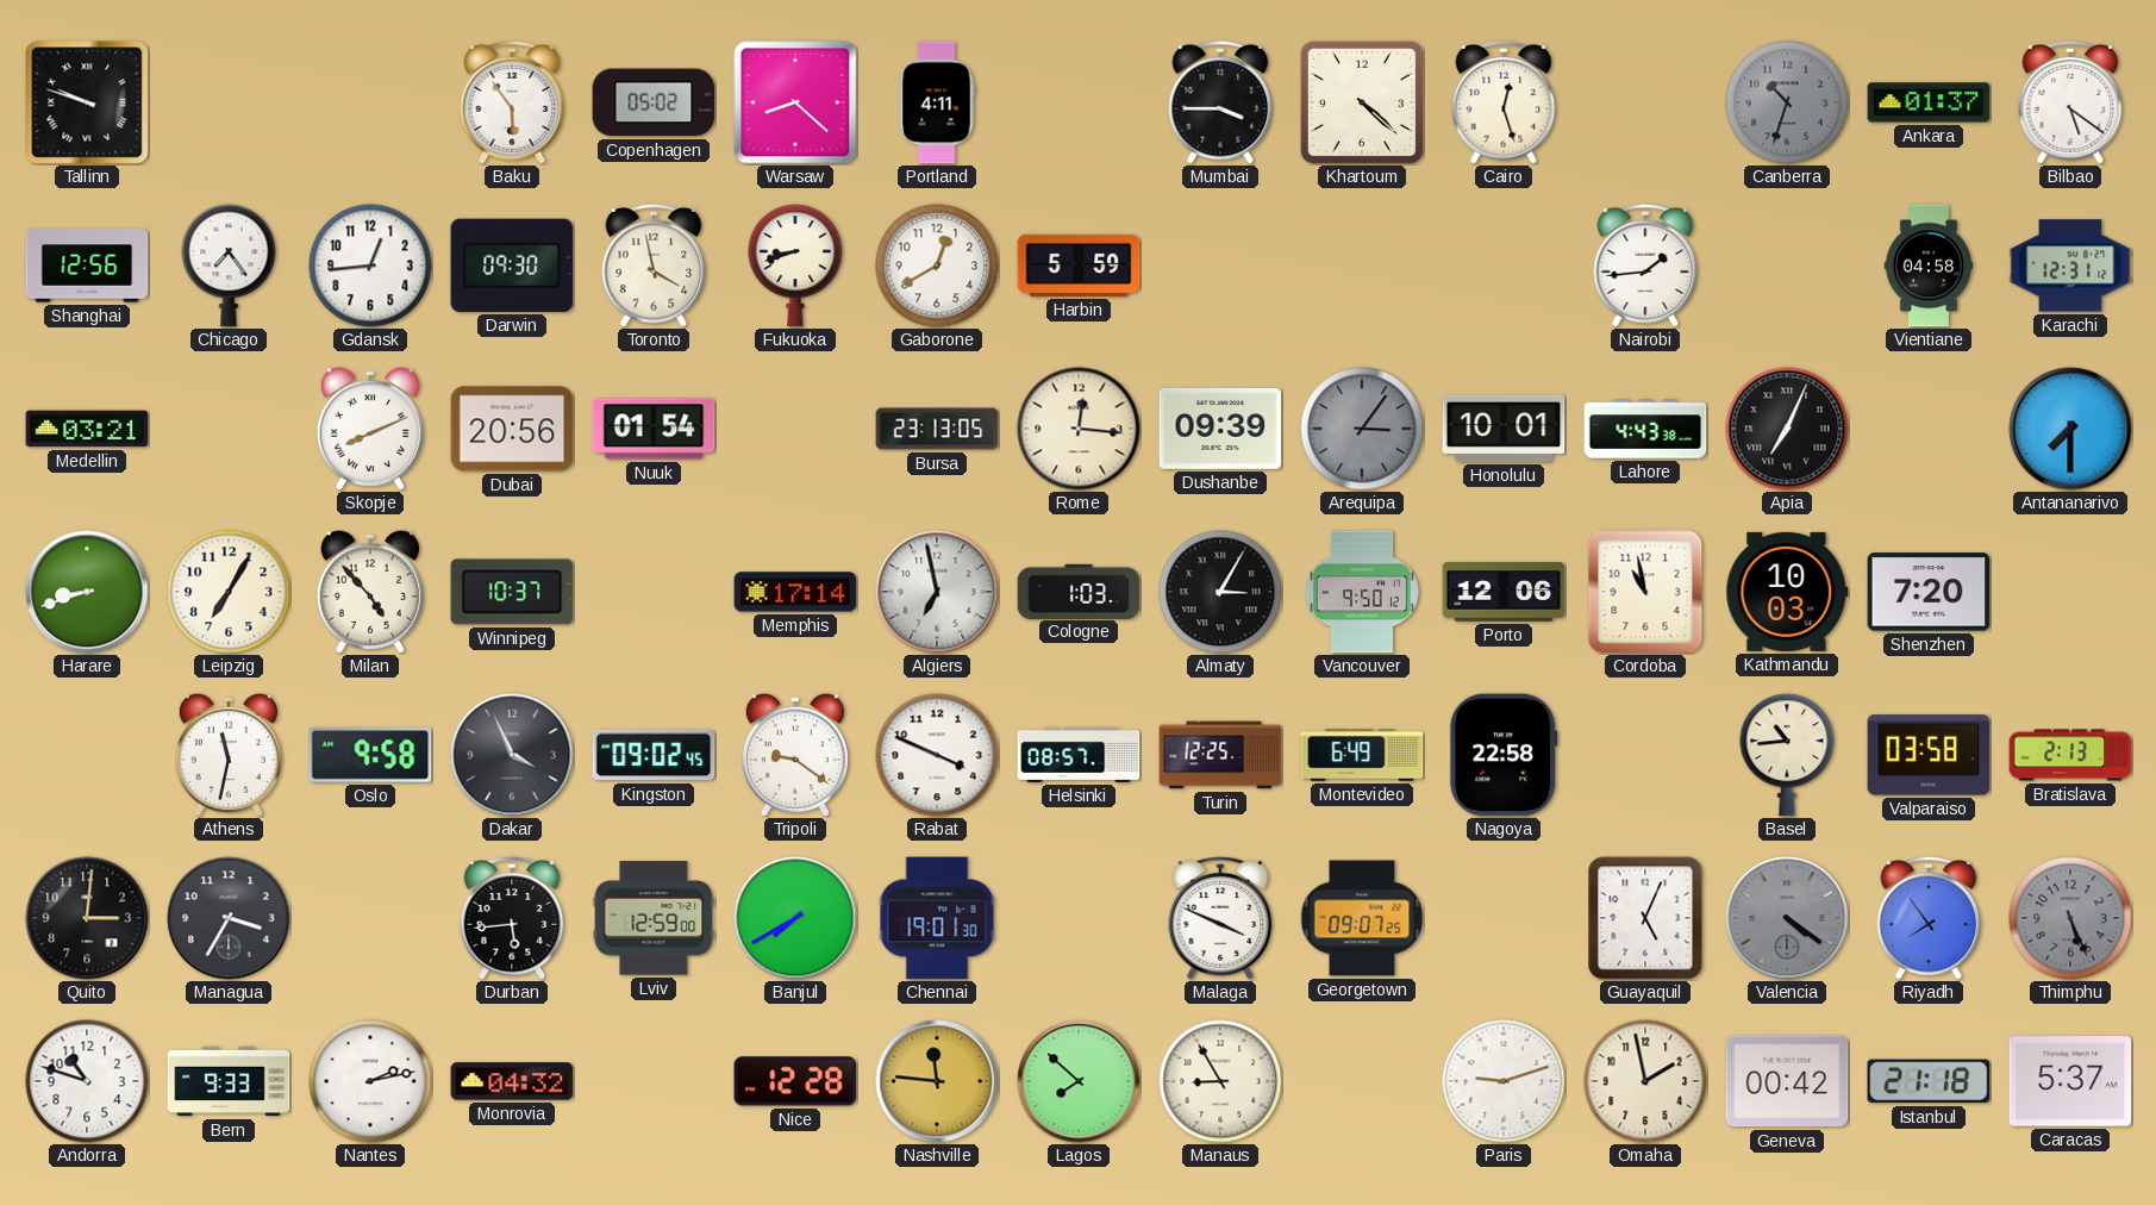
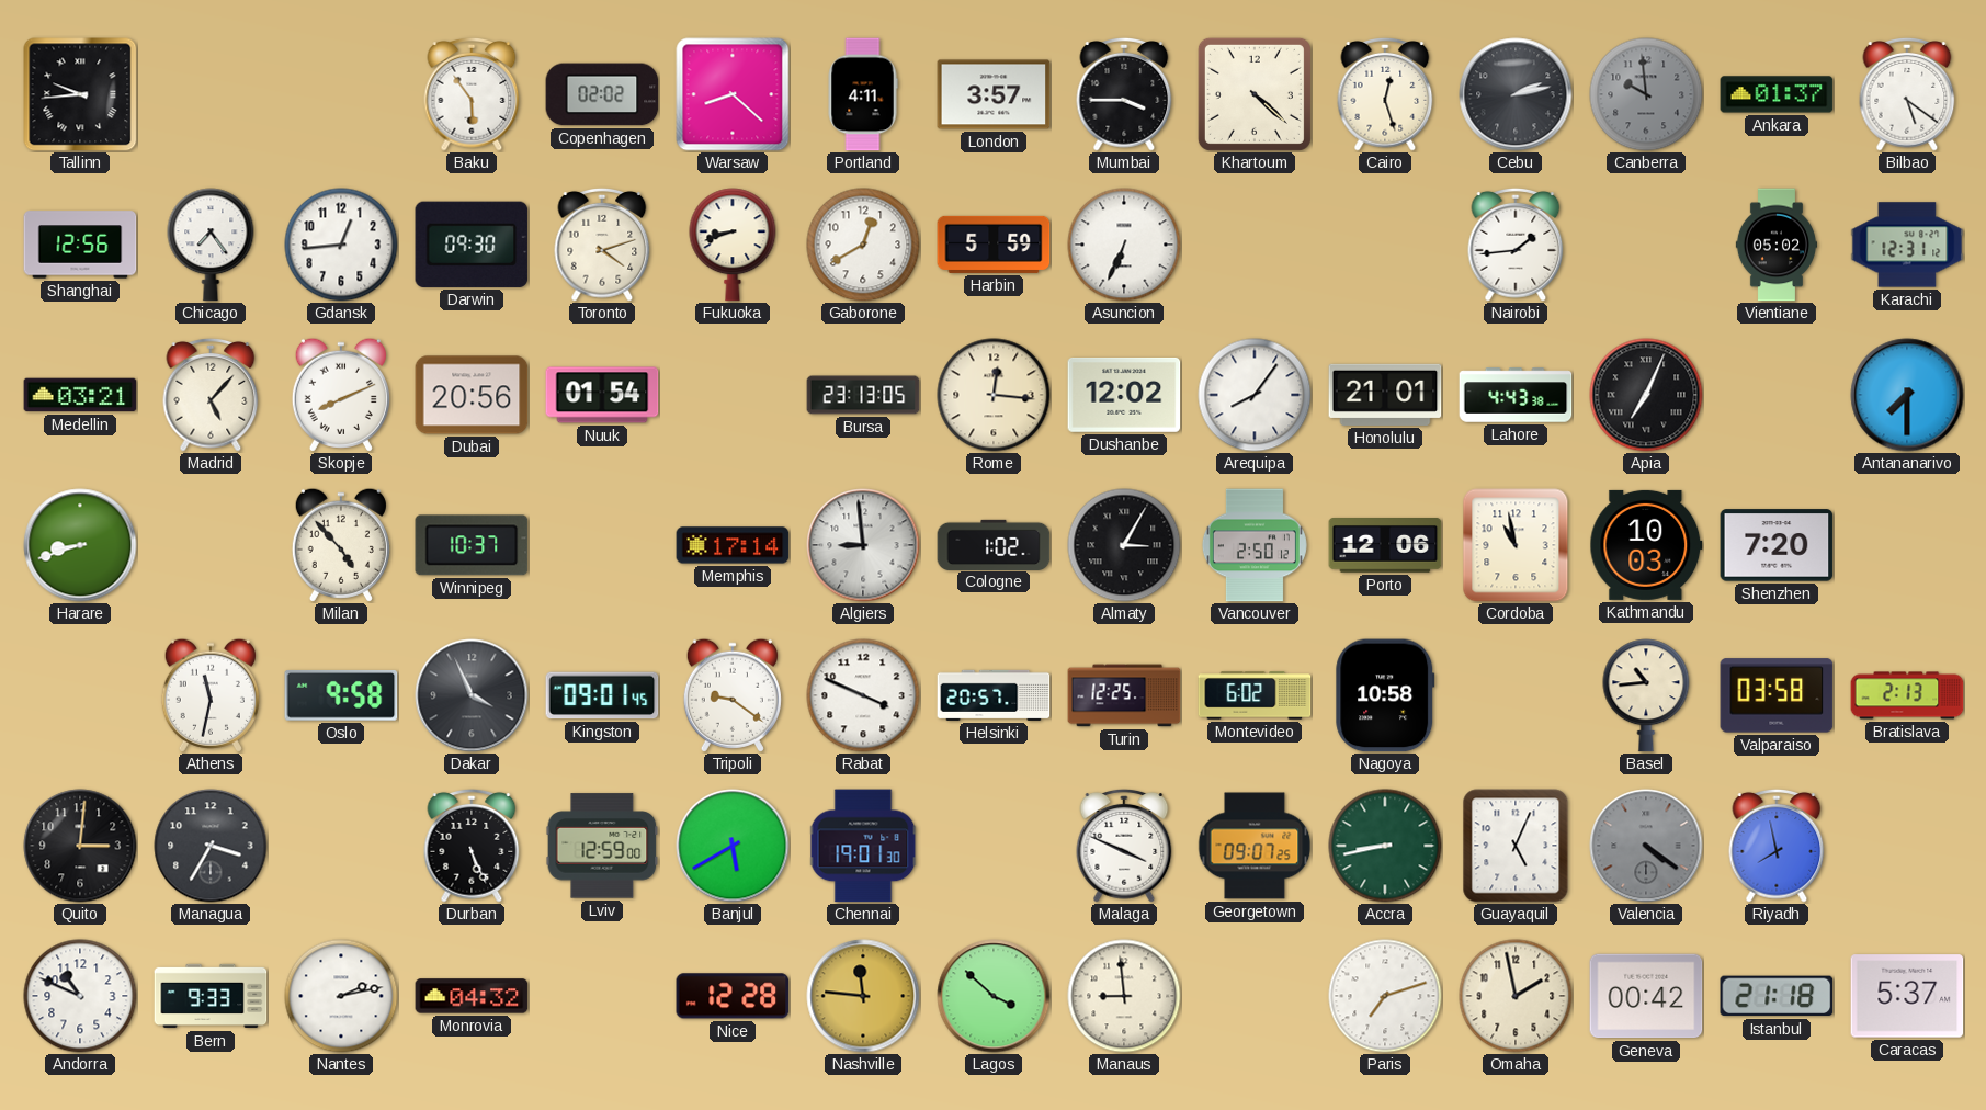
Tallinn: 9:48 -> 9:44 (80, 94)
Copenhagen: 05:02 -> 02:02 (602, 94)
London: none -> 3:57 (994, 94)
Cebu: none -> 2:13 (1516, 94)
Canberra: 10:33 -> 9:59 (1646, 94)
Toronto: 3:58 -> 4:12 (602, 245)
Asuncion: none -> 6:34 (1124, 245)
Vientiane: 04:58 -> 05:02 (1777, 245)
Madrid: none -> 5:07 (211, 395)
Dushanbe: 09:39 -> 12:02 (1124, 395)
Arequipa: 3:06 -> 8:06 (1255, 395)
Arequipa dial: grey -> white (1255, 395)
Honolulu: 10:01 -> 21:01 (1385, 395)
Leipzig: 7:05 -> none (229, 592)
Algiers: 6:58 -> 8:59 (863, 545)
Cologne: 1:03 -> 1:02 (994, 544)
Vancouver: 9:50 -> 2:50 (1255, 545)
Kingston: 09:02 -> 09:01 (602, 695)
Helsinki: 08:57 -> 20:57 (994, 695)
Montevideo: 6:49 -> 6:02 (1255, 695)
Nagoya: 22:58 -> 10:58 (1385, 695)
Durban: 5:44 -> 5:26 (472, 846)
Banjul: 7:40 -> 5:40 (733, 846)
Accra: none -> 8:43 (1385, 846)
Riyadh: 7:54 -> 7:58 (1777, 846)
Thimphu: 5:26 -> none (2070, 918)
Andorra: 10:48 -> 10:49 (80, 996)
Lagos: 7:52 -> 3:52 (994, 996)
Manaus: 8:55 -> 8:59 (1124, 996)
Paris: 9:12 -> 7:12 (1385, 996)
